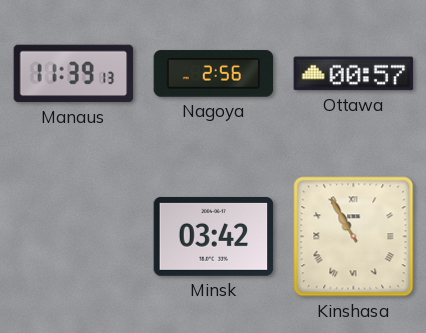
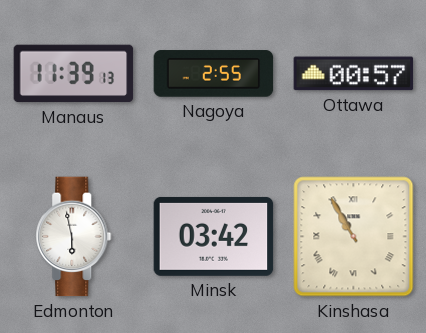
Nagoya: 2:56 -> 2:55 (214, 74)
Edmonton: none -> 5:58 (74, 237)
